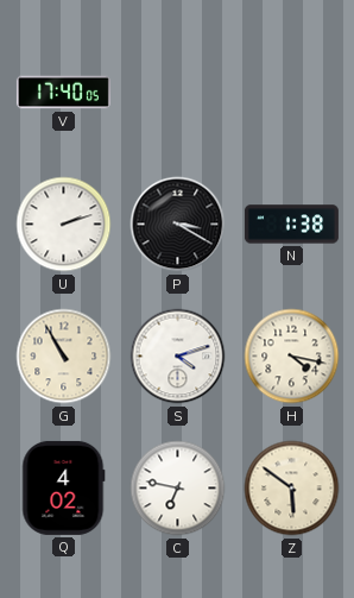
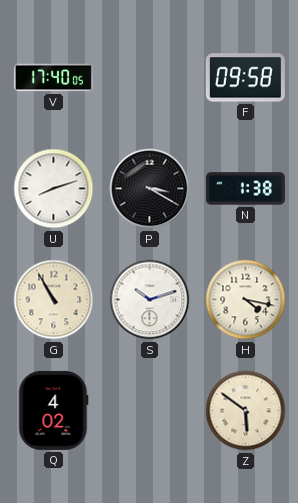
F: none -> 09:58 (245, 78)
U: 2:12 -> 8:12 (54, 189)
S: 4:12 -> 10:12 (150, 300)
C: 6:47 -> none (178, 489)
